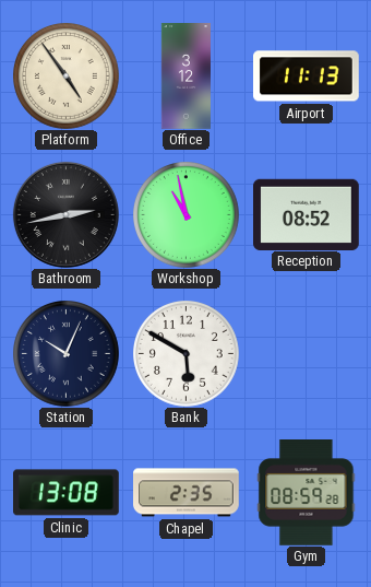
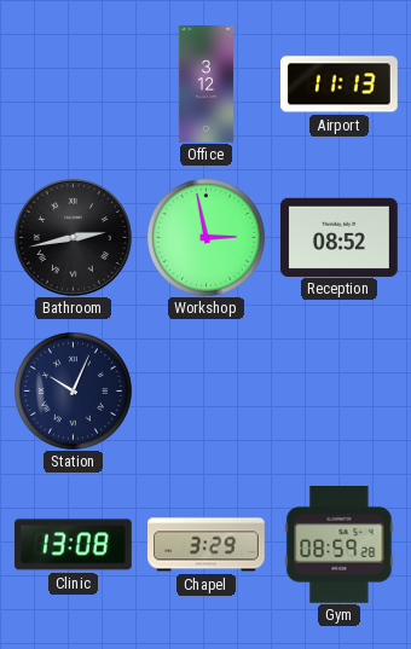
Platform: 4:54 -> none (67, 77)
Workshop: 10:58 -> 2:58 (207, 238)
Bank: 5:50 -> none (187, 354)
Chapel: 2:35 -> 3:29 (207, 545)
